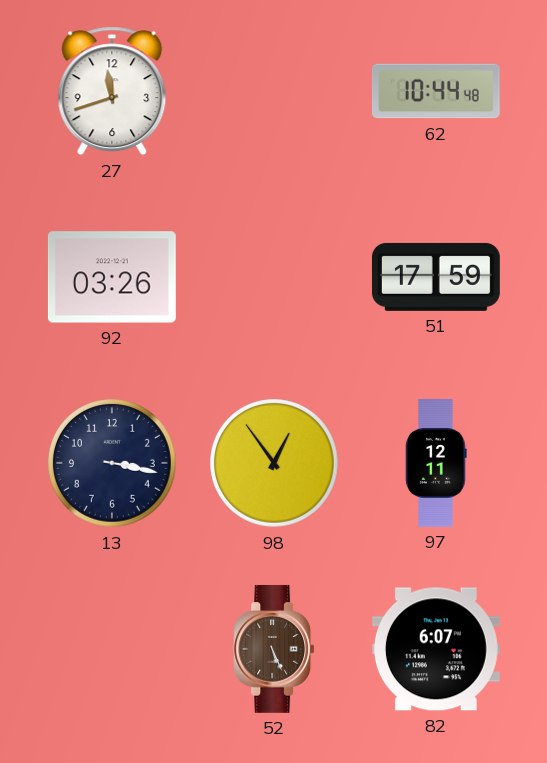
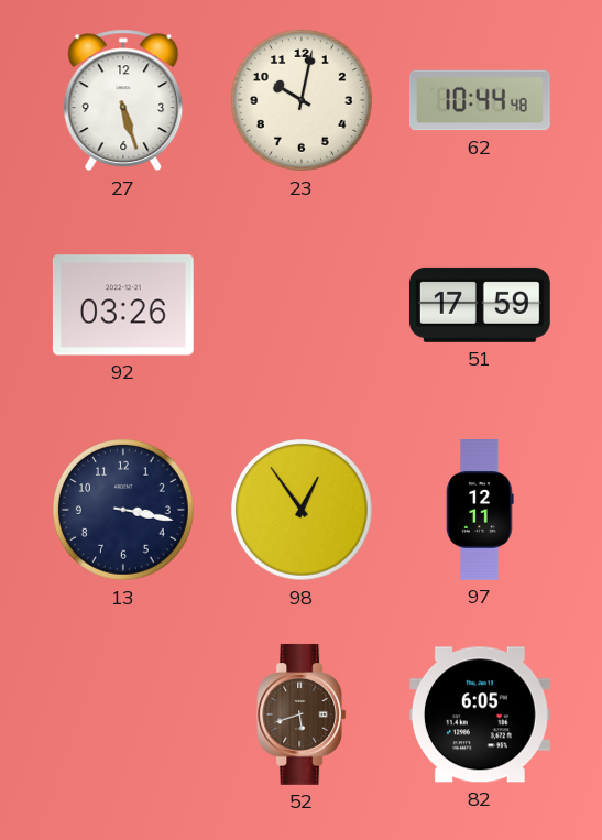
27: 11:42 -> 5:27 (123, 100)
23: none -> 10:02 (303, 101)
52: 5:26 -> 5:42 (302, 714)
82: 6:07 -> 6:05 (480, 714)
